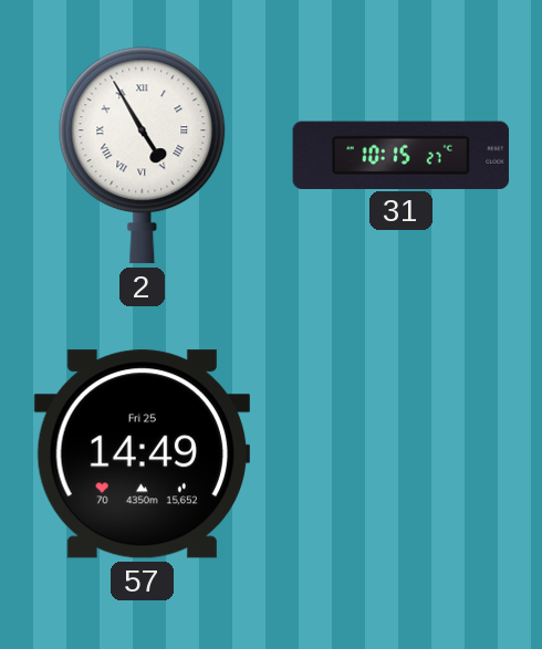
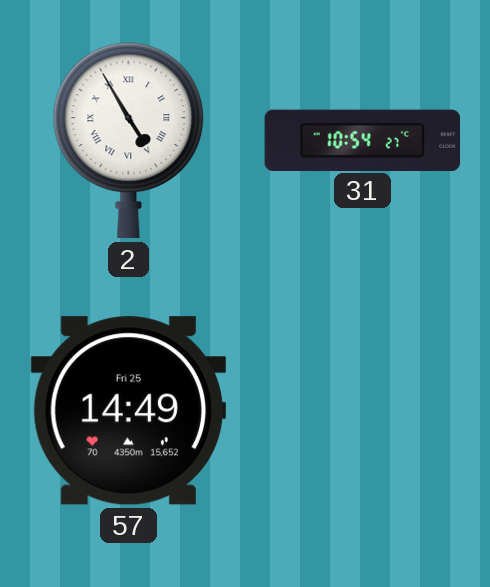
31: 10:15 -> 10:54 (363, 140)
